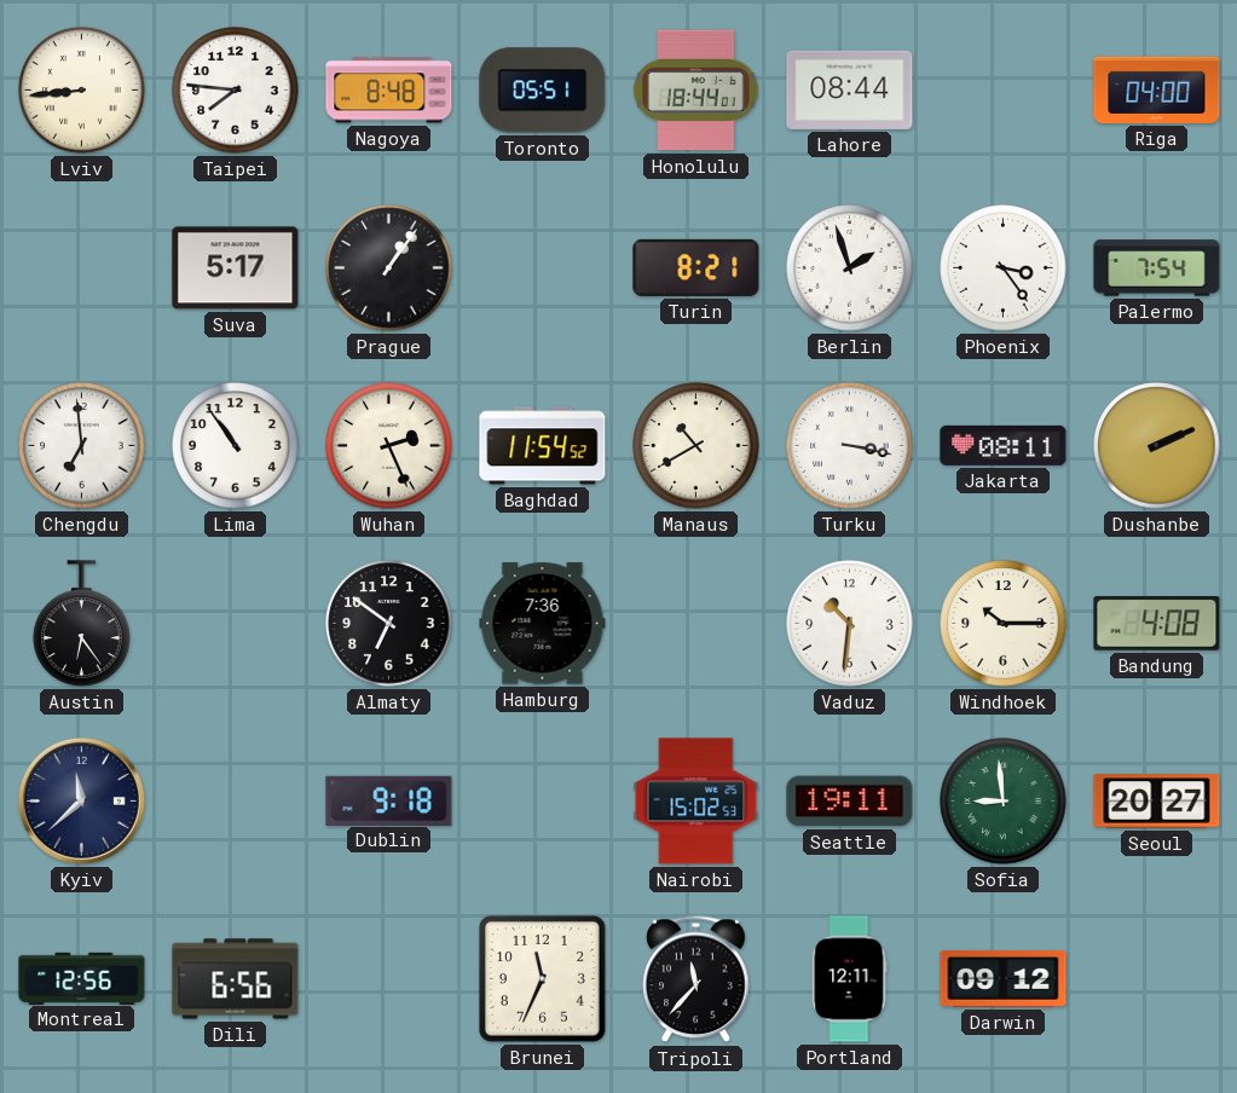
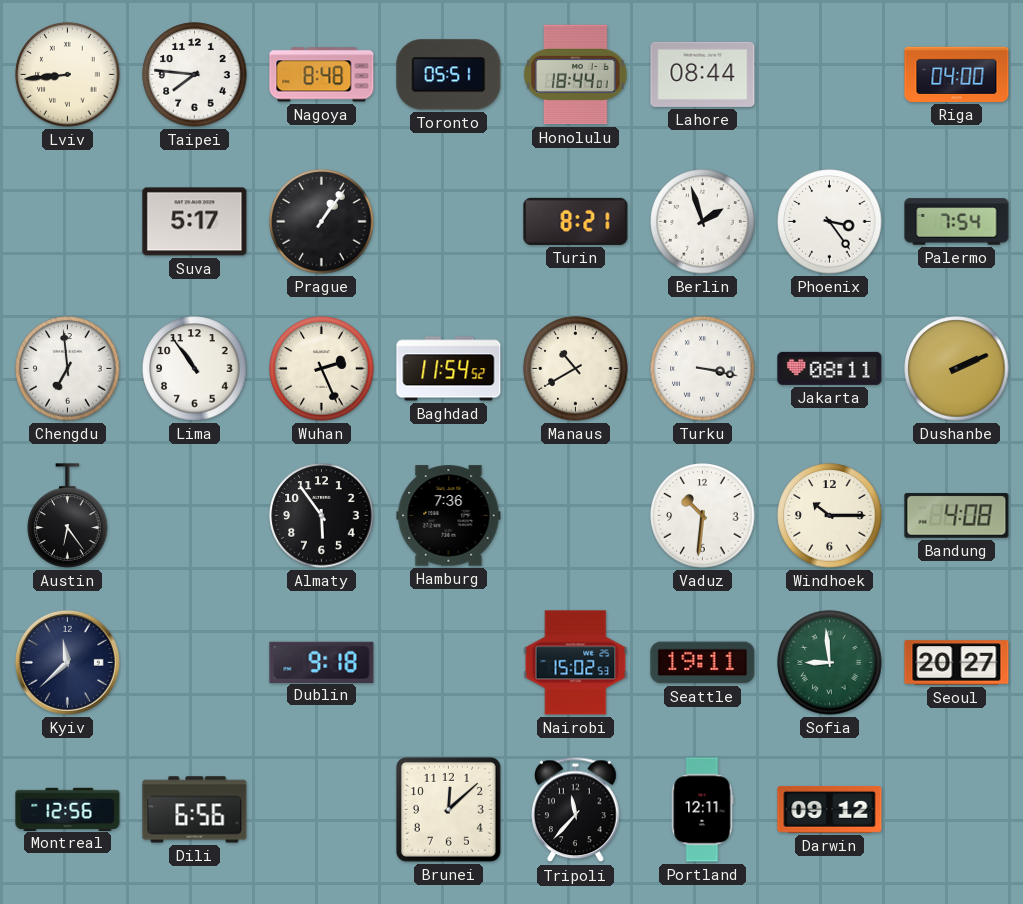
Almaty: 6:51 -> 5:54 (322, 516)
Brunei: 11:34 -> 12:08 (448, 809)
